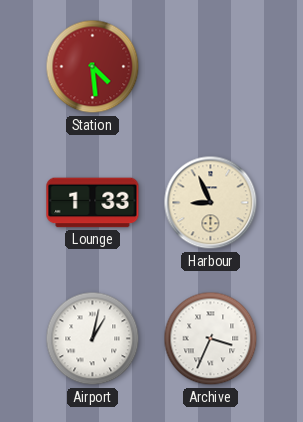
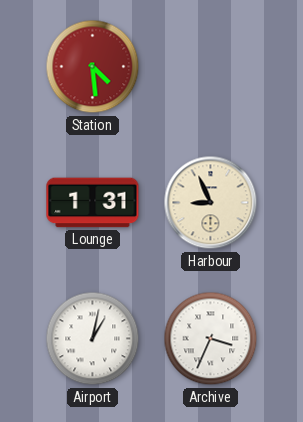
Lounge: 1:33 -> 1:31 (93, 203)
